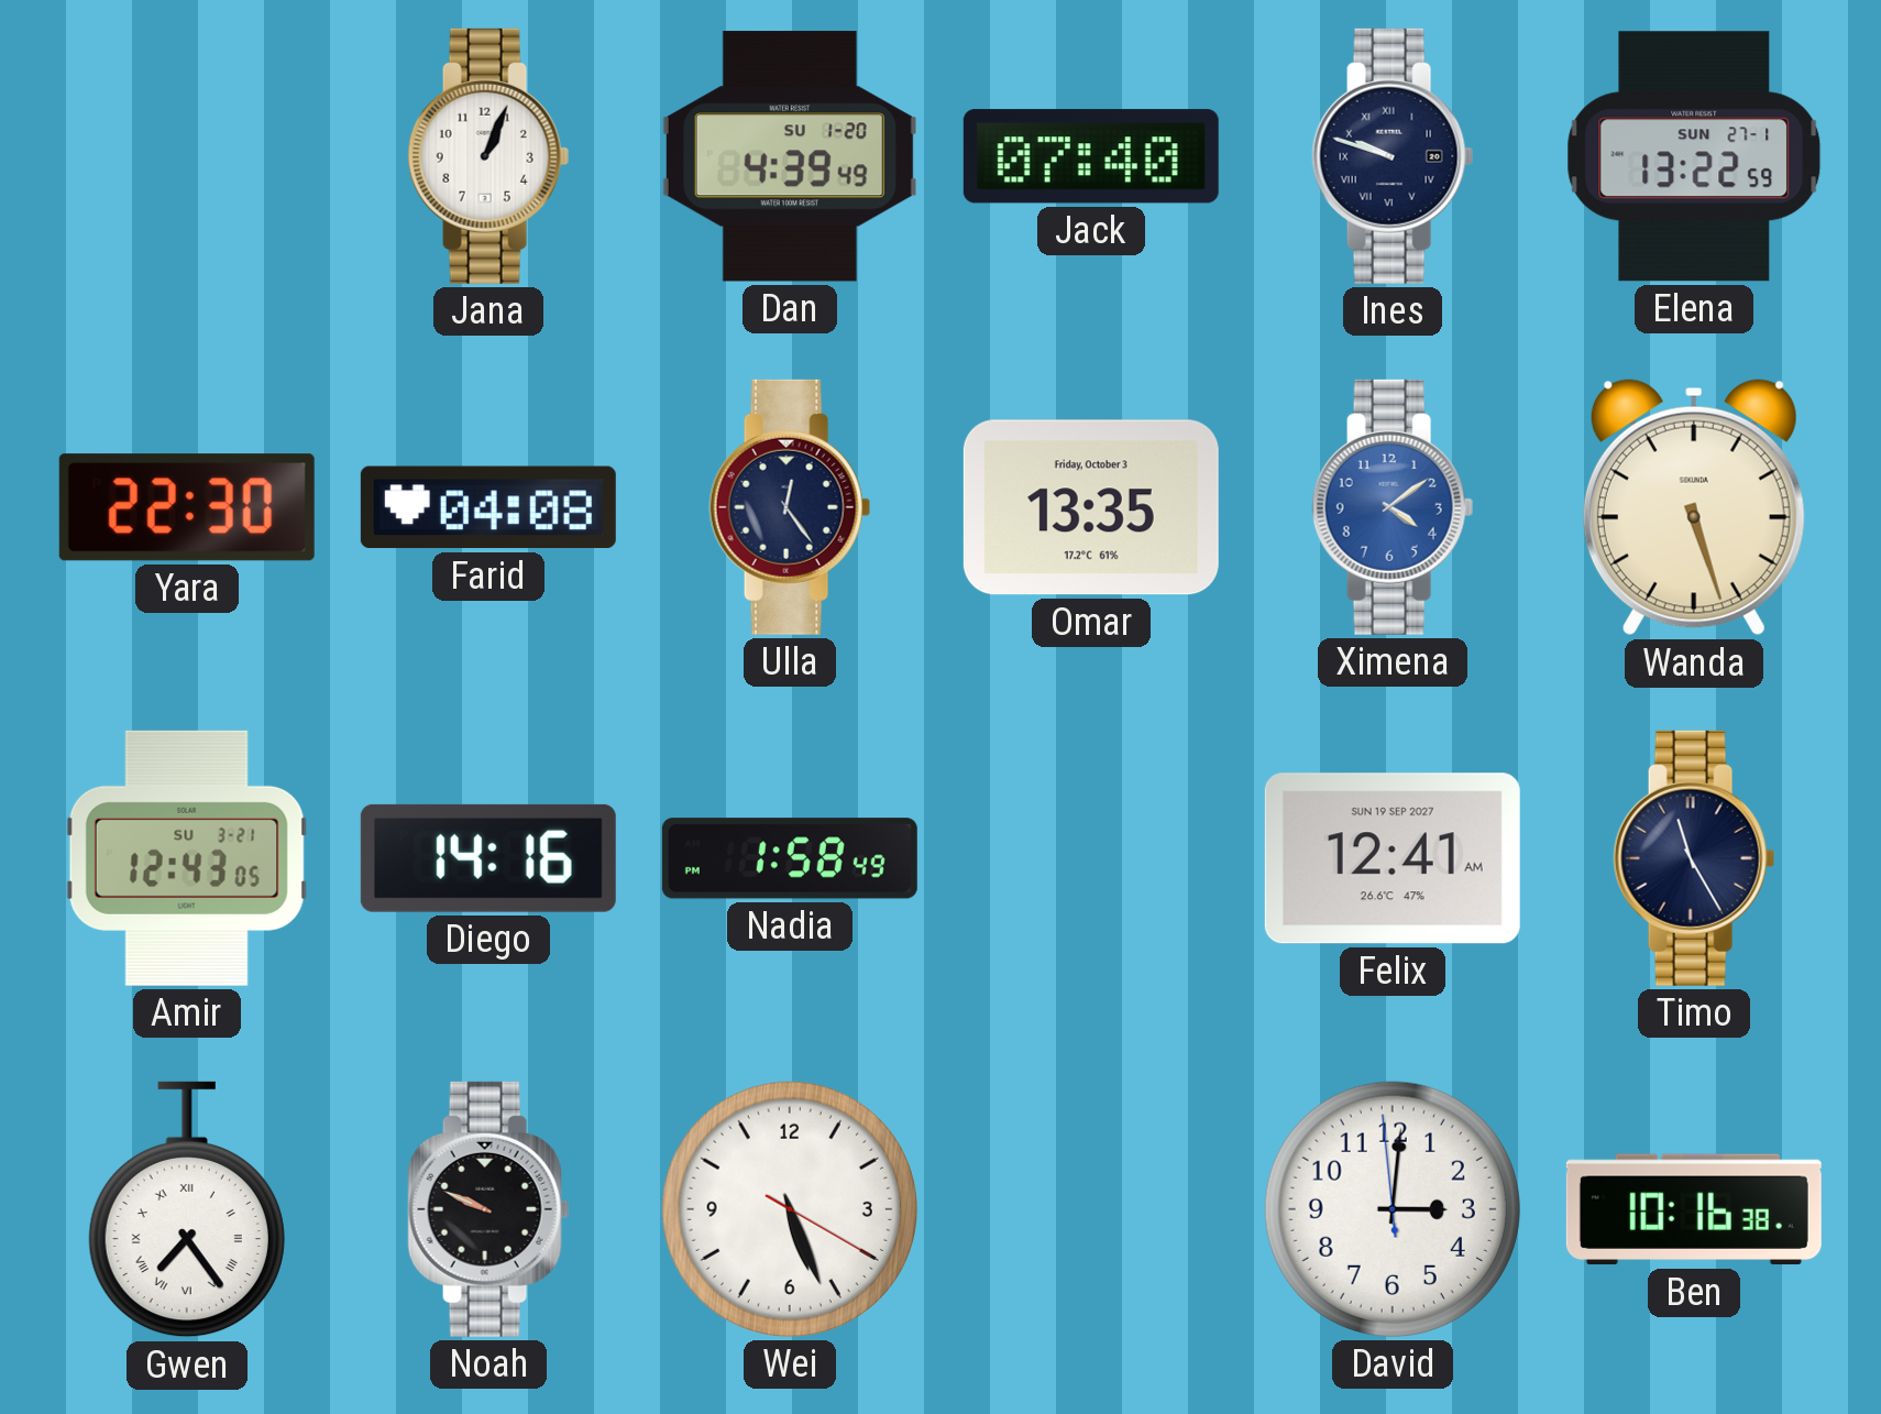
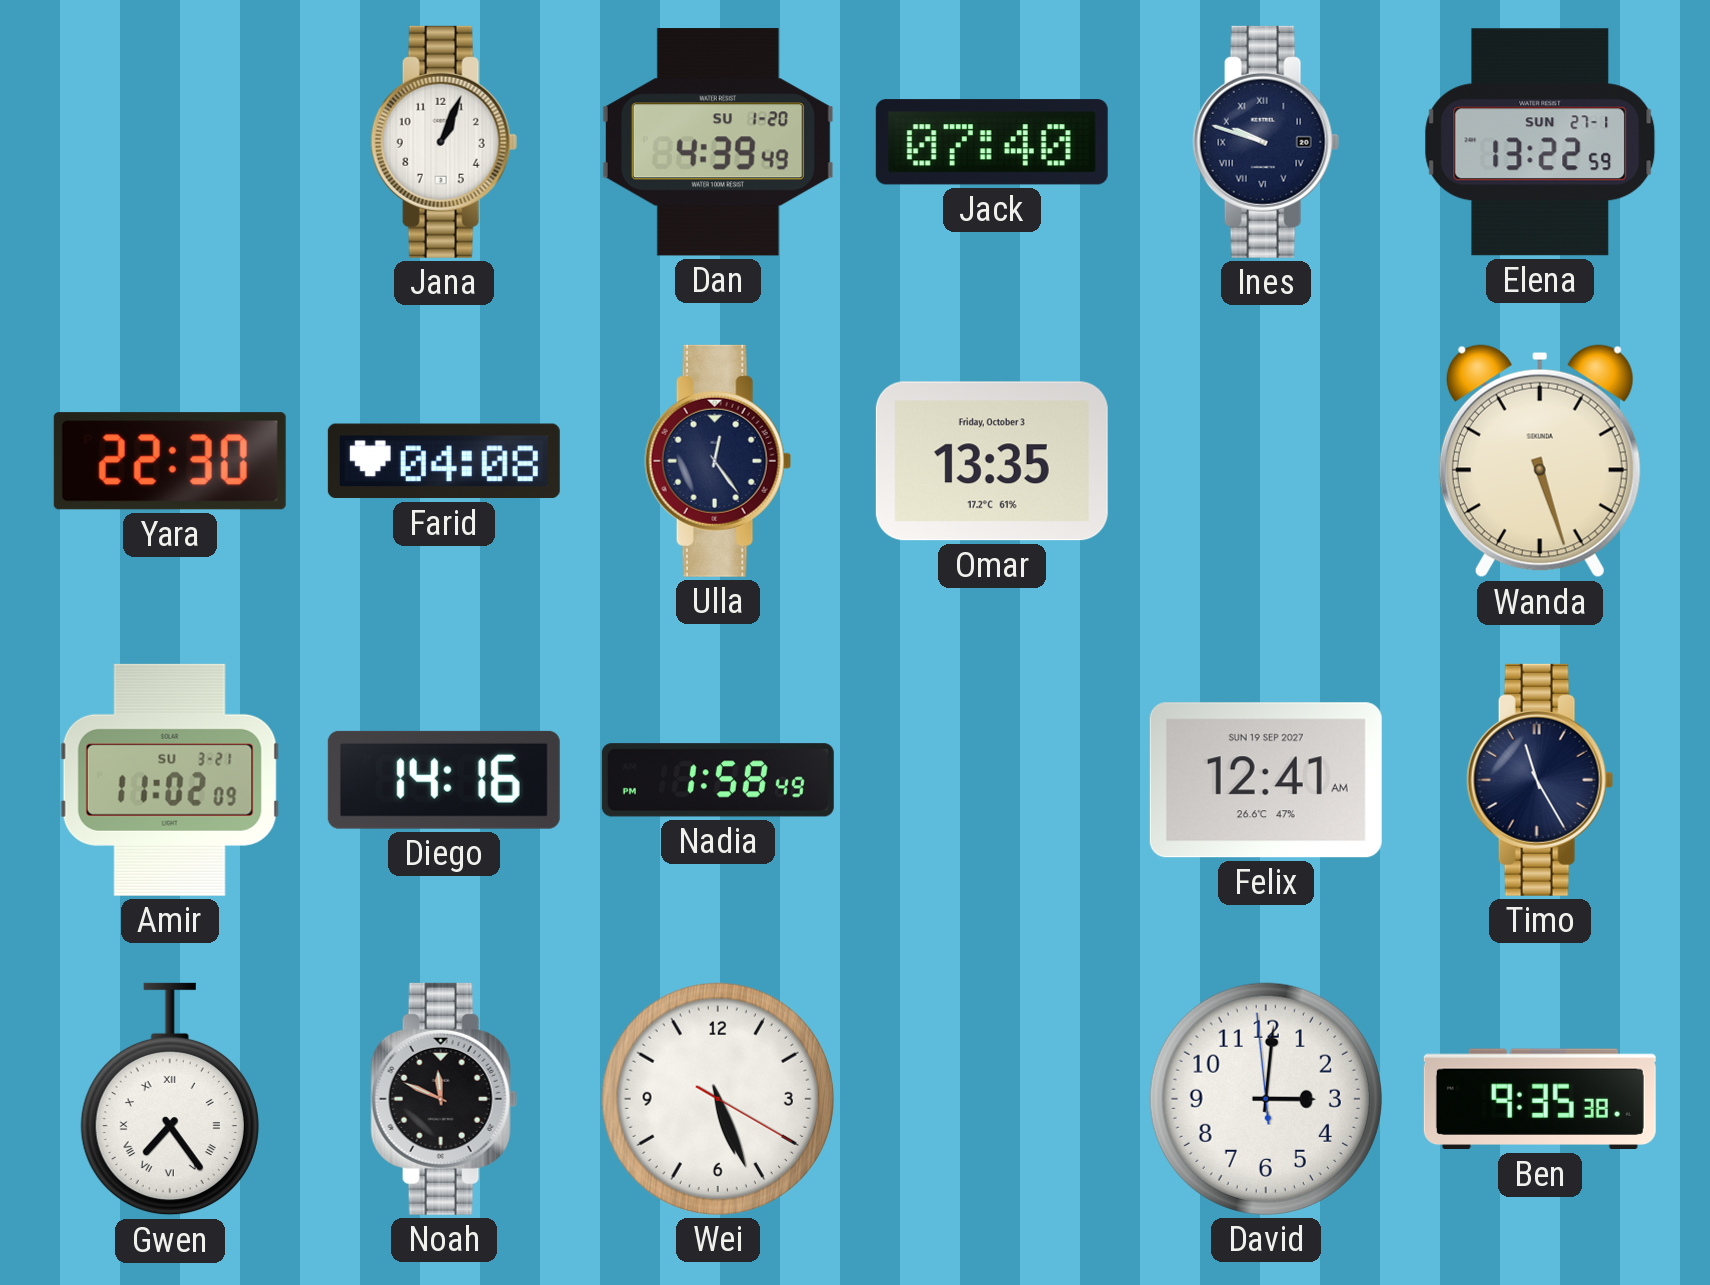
Ximena: 4:09 -> none (1393, 507)
Amir: 12:43 -> 11:02 (170, 780)
Noah: 9:49 -> 11:49 (444, 1099)
Ben: 10:16 -> 9:35 (1540, 1099)
